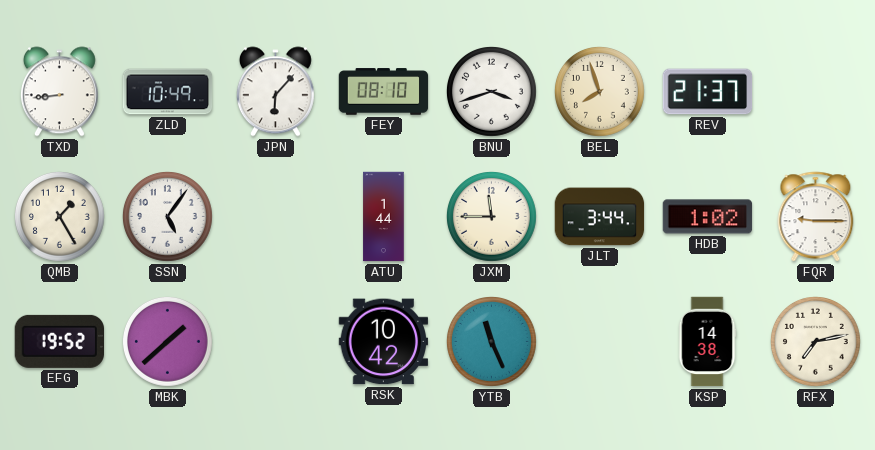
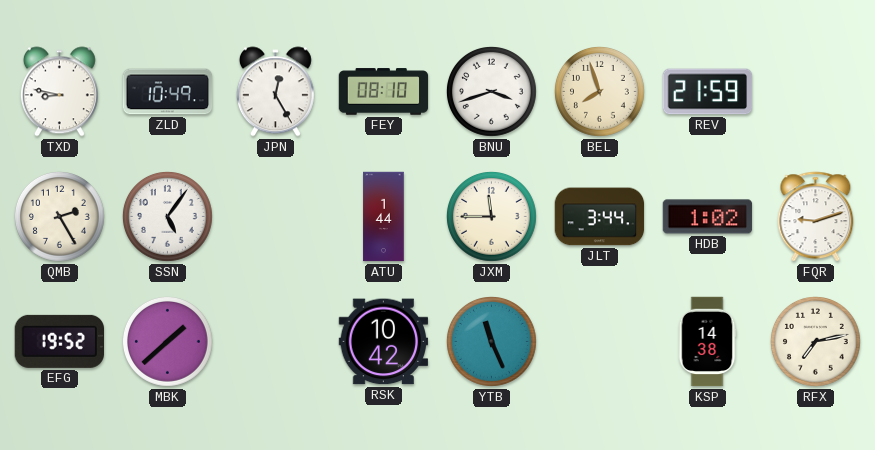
TXD: 8:44 -> 8:47 (59, 92)
JPN: 6:07 -> 12:25 (275, 92)
REV: 21:37 -> 21:59 (708, 92)
QMB: 1:25 -> 2:25 (60, 217)
FQR: 9:15 -> 9:12 (816, 217)
